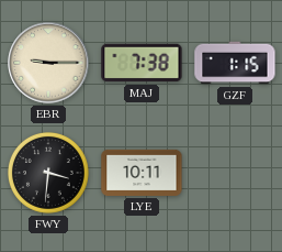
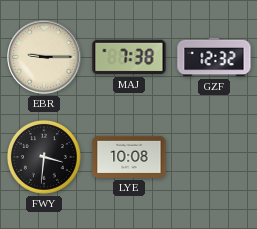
GZF: 1:15 -> 12:32 (214, 57)
LYE: 10:11 -> 10:08 (129, 157)
